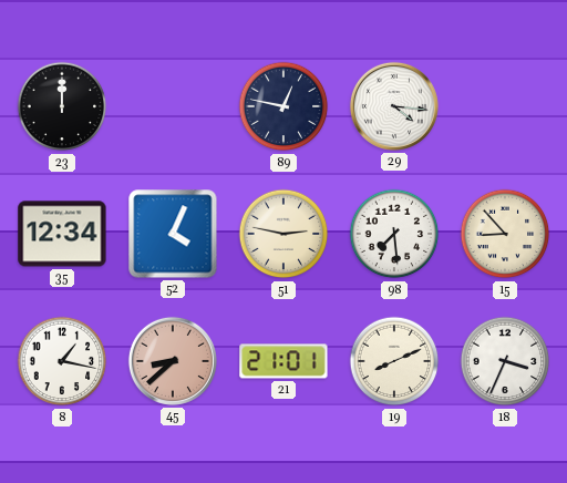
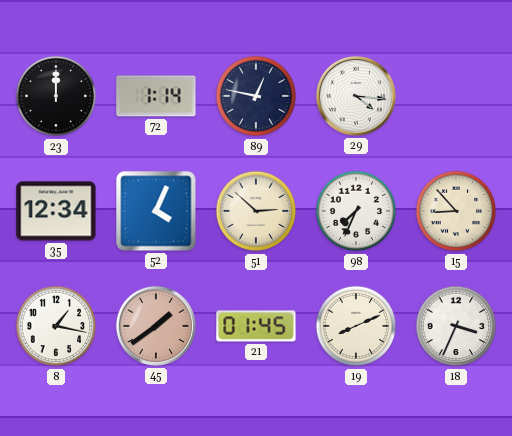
72: none -> 1:14 (156, 96)
51: 2:47 -> 2:52 (256, 211)
98: 7:29 -> 7:34 (356, 211)
45: 8:38 -> 1:39 (156, 326)
21: 21:01 -> 01:45 (256, 326)
